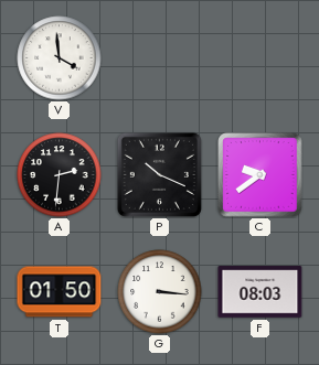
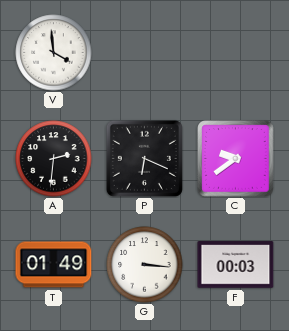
P: 10:19 -> 6:19 (144, 158)
T: 01:50 -> 01:49 (54, 265)
F: 08:03 -> 00:03 (236, 265)
